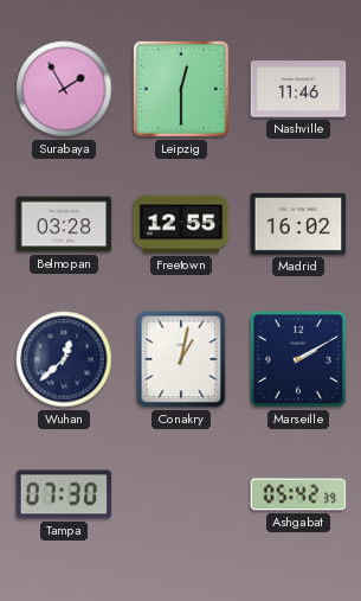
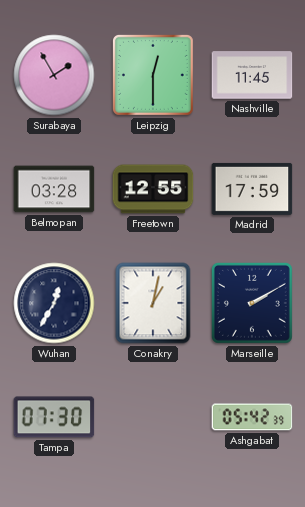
Nashville: 11:46 -> 11:45 (252, 75)
Madrid: 16:02 -> 17:59 (252, 189)
Wuhan: 12:38 -> 12:35 (54, 303)
